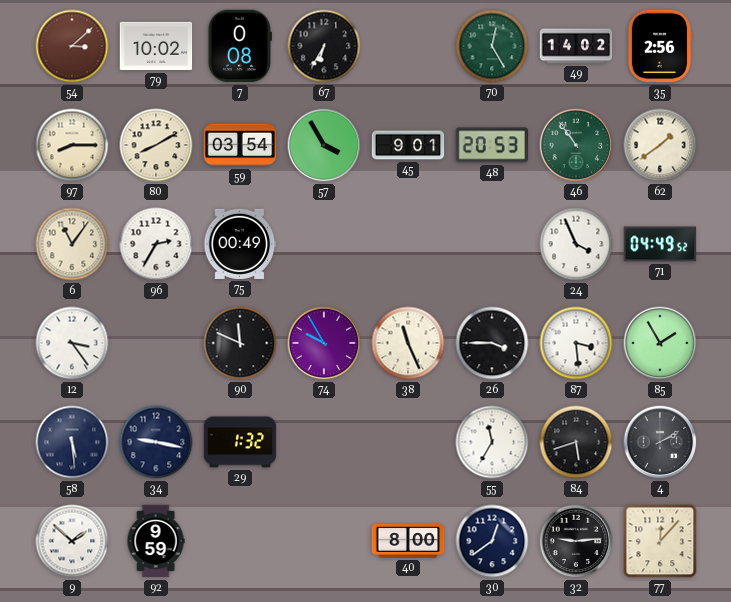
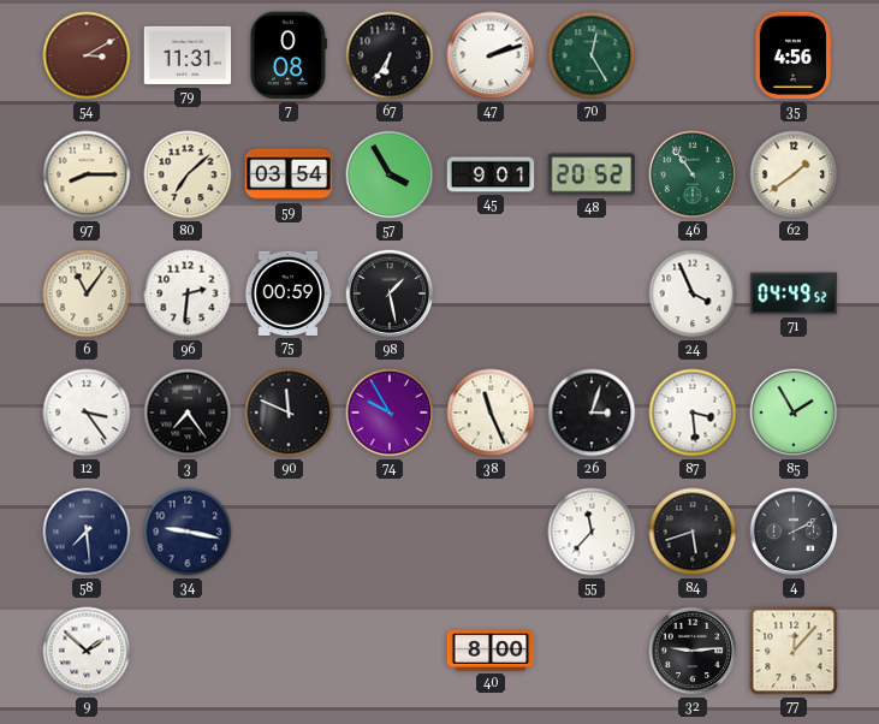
54: 3:08 -> 3:10 (87, 55)
79: 10:02 -> 11:31 (188, 55)
47: none -> 2:12 (491, 55)
49: 14:02 -> none (576, 46)
35: 2:56 -> 4:56 (792, 55)
80: 8:10 -> 7:08 (188, 174)
48: 20:53 -> 20:52 (590, 174)
96: 2:35 -> 2:31 (188, 293)
75: 00:49 -> 00:59 (289, 293)
98: none -> 1:28 (390, 293)
3: none -> 7:24 (188, 413)
26: 3:45 -> 3:03 (592, 413)
58: 5:29 -> 7:29 (87, 532)
29: 1:32 -> none (240, 442)
55: 11:35 -> 11:37 (592, 532)
92: 9:59 -> none (156, 541)
30: 12:39 -> none (492, 541)
